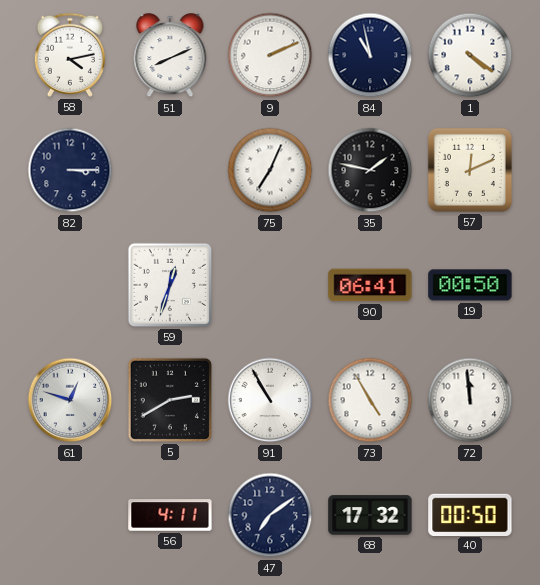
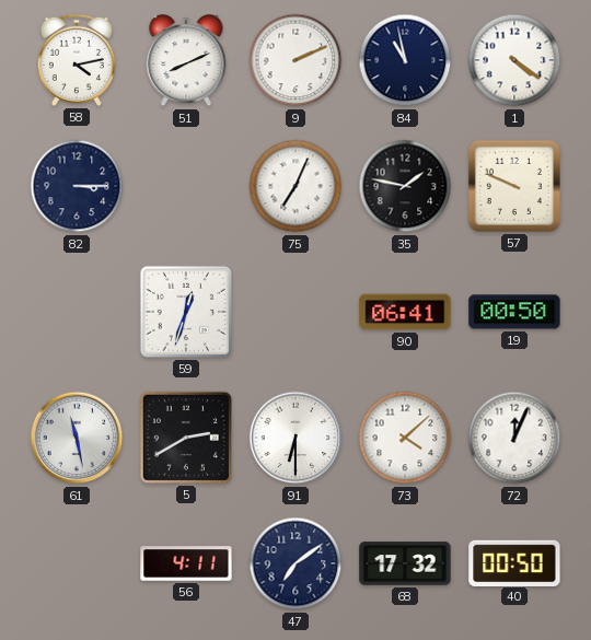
57: 12:11 -> 9:49 (514, 186)
61: 12:48 -> 11:28 (77, 438)
91: 10:55 -> 6:30 (296, 438)
73: 4:55 -> 4:08 (405, 438)
72: 11:59 -> 12:04 (514, 438)
